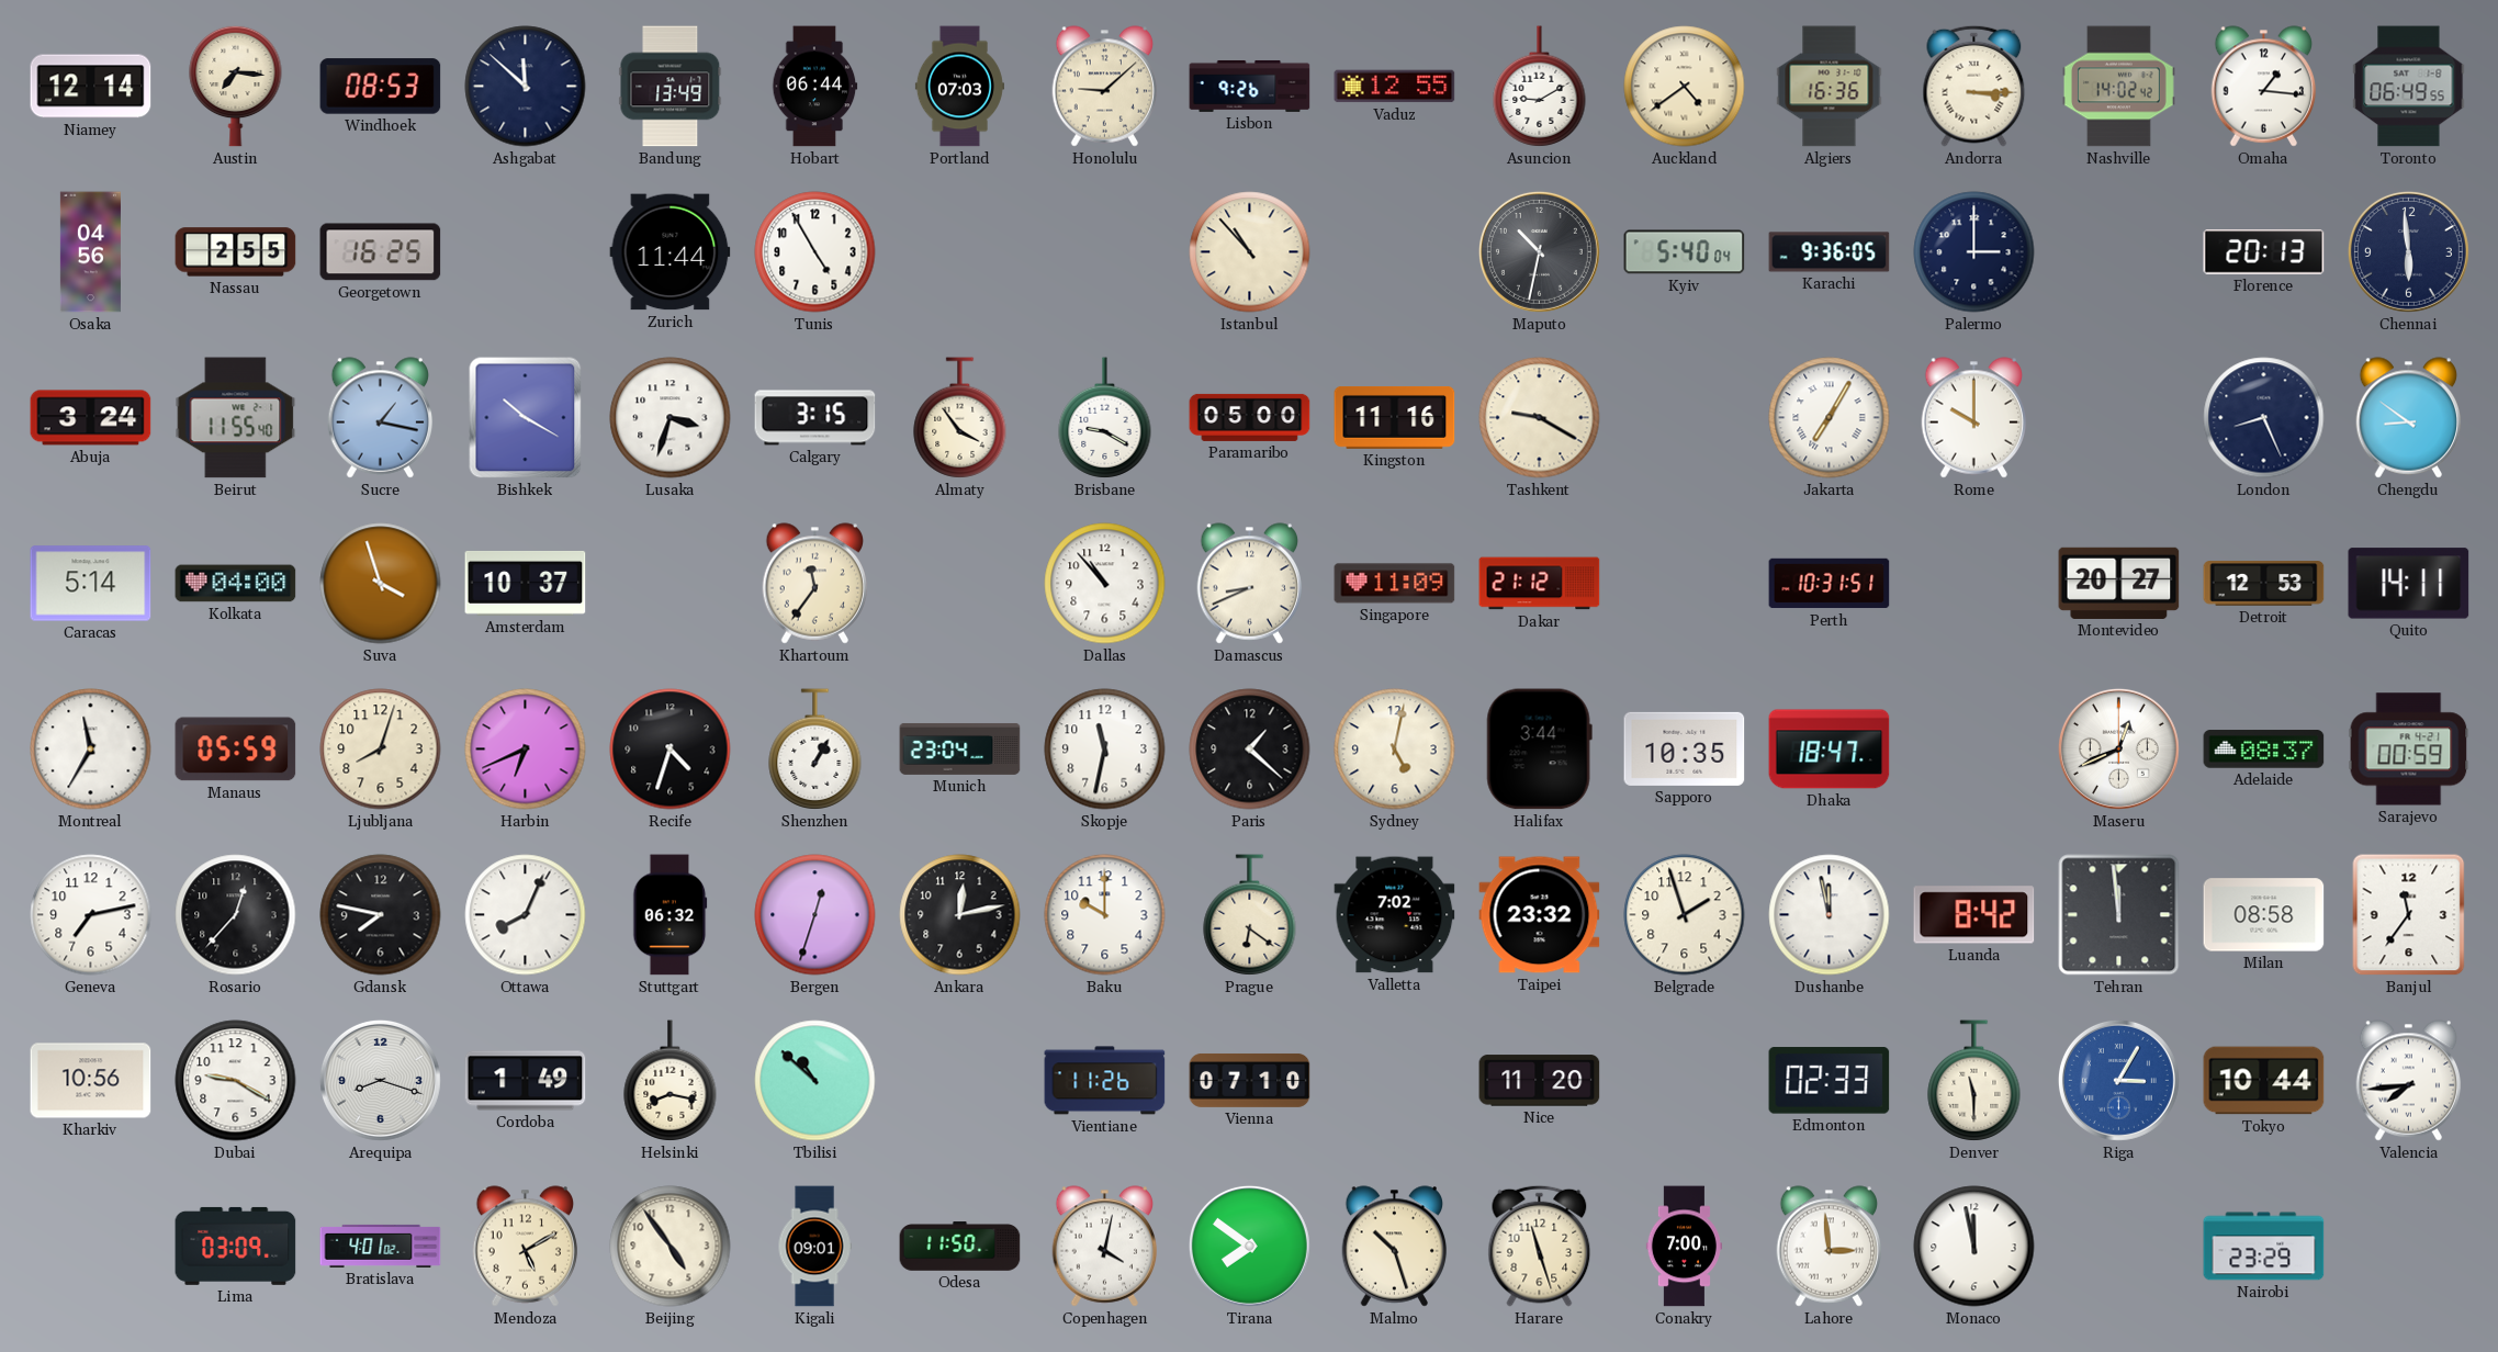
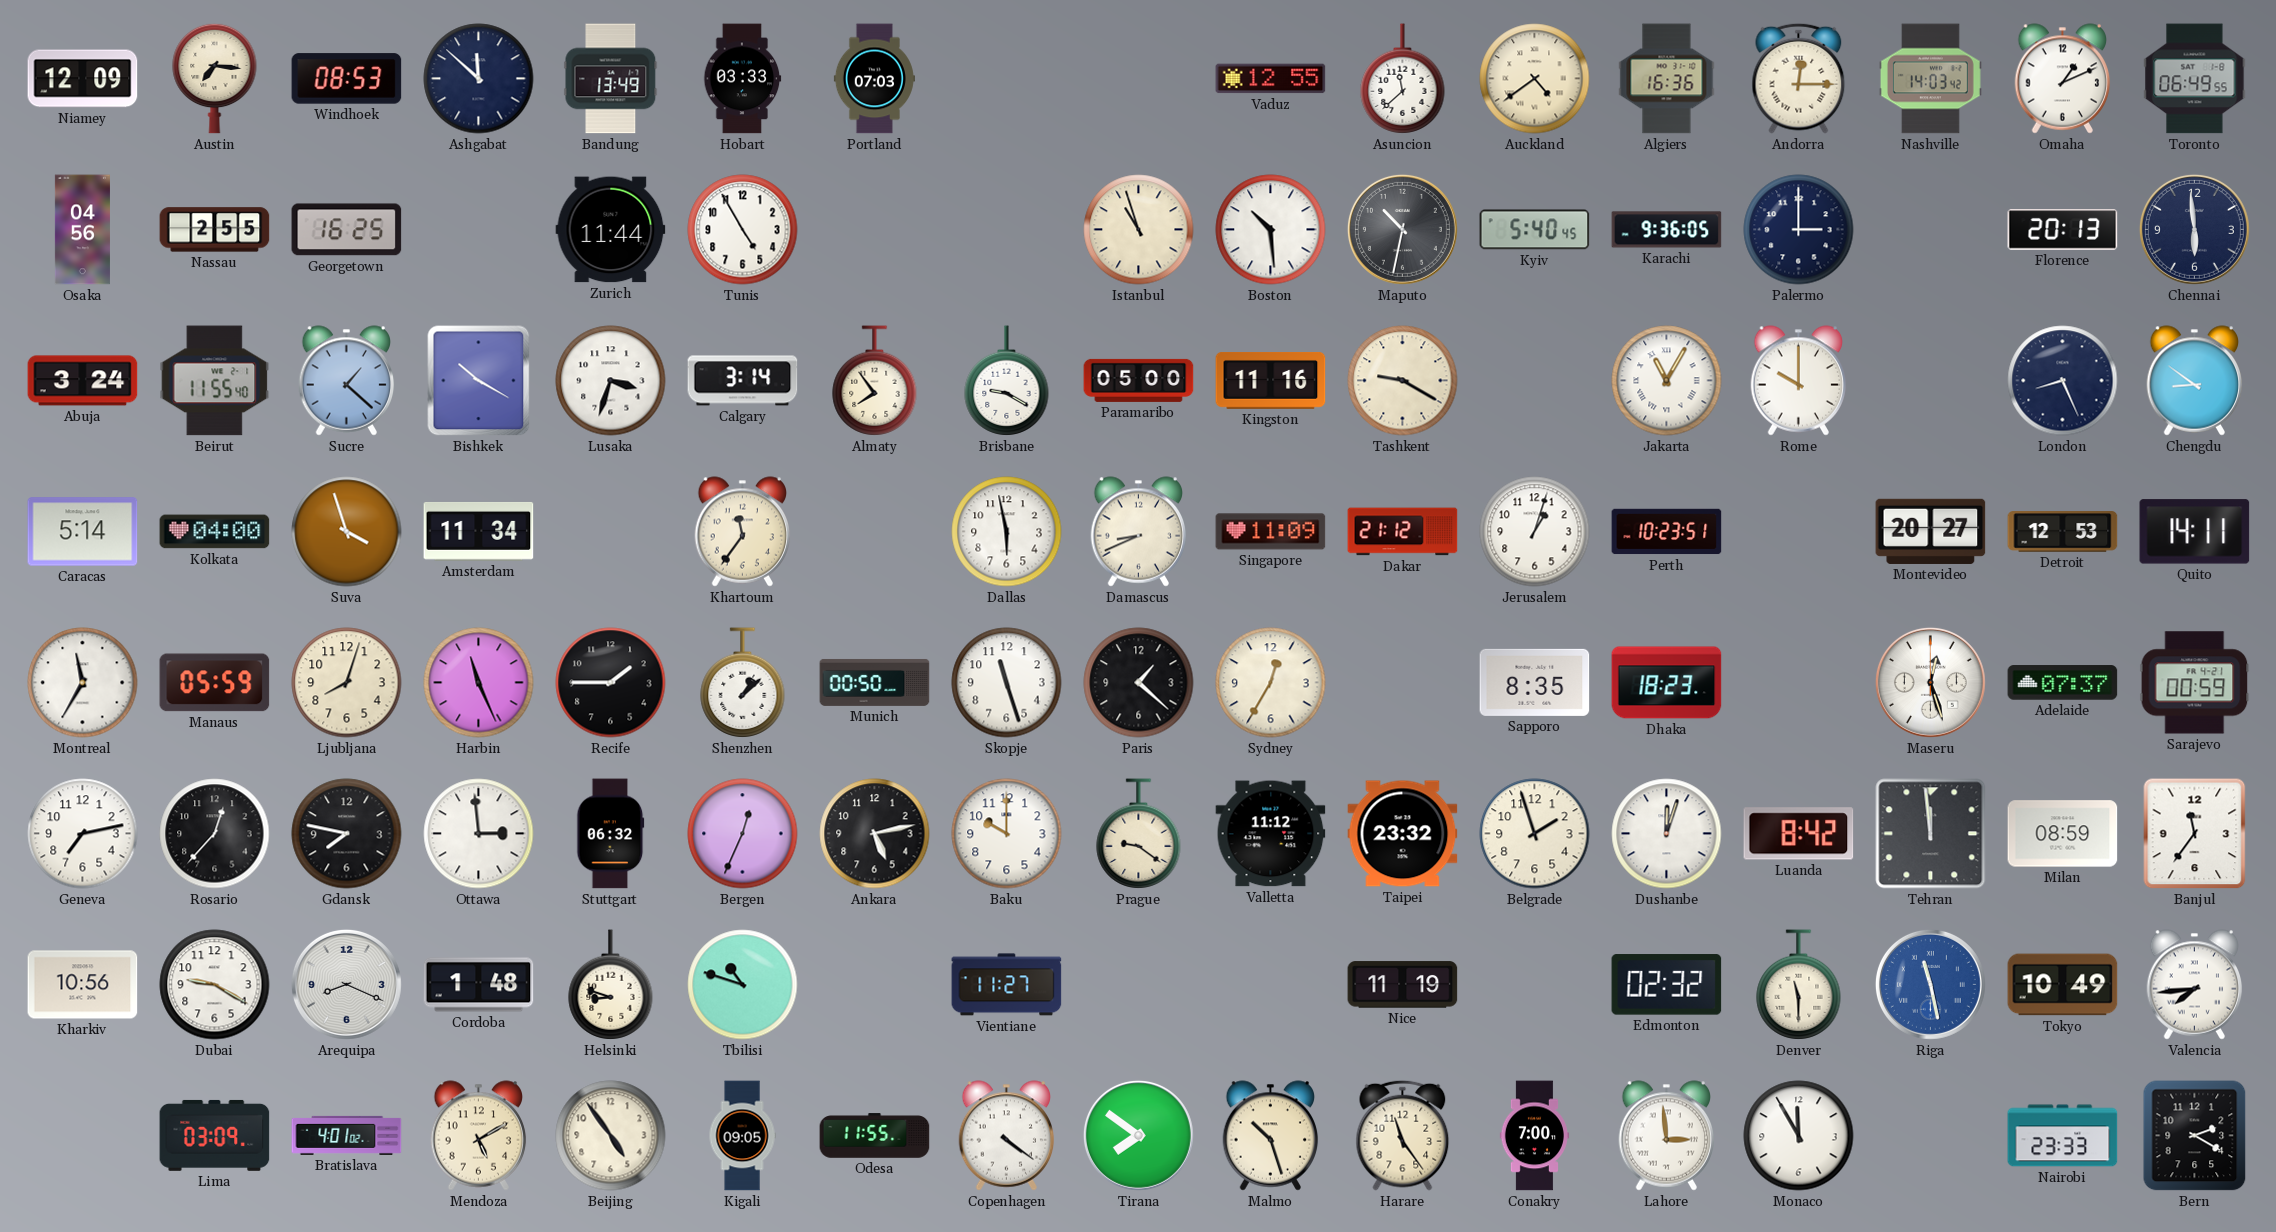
Niamey: 12:14 -> 12:09 (83, 79)
Hobart: 06:44 -> 03:33 (743, 79)
Honolulu: 9:08 -> none (1105, 87)
Lisbon: 9:26 -> none (1250, 86)
Asuncion: 9:10 -> 11:38 (1403, 79)
Andorra: 3:15 -> 12:15 (1799, 78)
Nashville: 14:02 -> 14:03 (1930, 79)
Omaha: 1:16 -> 1:11 (2063, 79)
Istanbul: 10:53 -> 10:57 (1139, 230)
Boston: none -> 10:29 (1271, 230)
Kyiv: 5:40:04 -> 5:40:45 (1535, 230)
Sucre: 1:17 -> 1:22 (347, 381)
Calgary: 3:15 -> 3:14 (743, 381)
Almaty: 3:54 -> 7:54 (875, 381)
Jakarta: 7:05 -> 11:05 (1667, 381)
Amsterdam: 10:37 -> 11:34 (479, 531)
Dallas: 10:53 -> 5:58 (1007, 532)
Jerusalem: none -> 1:03 (1535, 532)
Perth: 10:31 -> 10:23 (1667, 532)
Harbin: 6:41 -> 11:26 (479, 683)
Recife: 4:33 -> 1:45 (611, 683)
Shenzhen: 1:05 -> 1:08 (743, 683)
Munich: 23:04 -> 00:50 (875, 682)
Skopje: 11:32 -> 11:27 (1007, 683)
Sydney: 5:02 -> 12:35 (1271, 683)
Halifax: 3:44 -> none (1539, 750)
Sapporo: 10:35 -> 8:35 (1535, 682)
Dhaka: 18:47 -> 18:23 (1667, 683)
Maseru: 12:41 -> 12:27 (1930, 682)
Adelaide: 08:37 -> 07:37 (2063, 683)
Ottawa: 8:04 -> 2:59 (479, 834)
Bergen: 12:33 -> 12:34 (743, 834)
Ankara: 12:13 -> 5:13 (875, 834)
Prague: 6:21 -> 9:21 (1139, 834)
Valletta: 7:02 -> 11:12 (1271, 834)
Dushanbe: 11:58 -> 12:03 (1667, 834)
Milan: 08:58 -> 08:59 (2063, 834)
Arequipa: 8:18 -> 8:19 (346, 984)
Cordoba: 1:49 -> 1:48 (479, 985)
Helsinki: 8:17 -> 8:48 (611, 985)
Tbilisi: 10:52 -> 10:48 (743, 985)
Vientiane: 11:26 -> 11:27 (1007, 985)
Vienna: 07:10 -> none (1250, 1080)
Nice: 11:20 -> 11:19 (1403, 985)
Edmonton: 02:33 -> 02:32 (1667, 985)
Riga: 3:05 -> 11:28 (1930, 984)
Tokyo: 10:44 -> 10:49 (2063, 985)
Kigali: 09:01 -> 09:05 (742, 1136)
Odesa: 11:50 -> 11:55 (875, 1136)
Copenhagen: 4:02 -> 4:21 (1007, 1136)
Harare: 11:27 -> 11:24 (1403, 1135)
Monaco: 11:58 -> 11:55 (1799, 1136)
Nairobi: 23:29 -> 23:33 (2063, 1136)
Bern: none -> 2:20 (2195, 1136)
